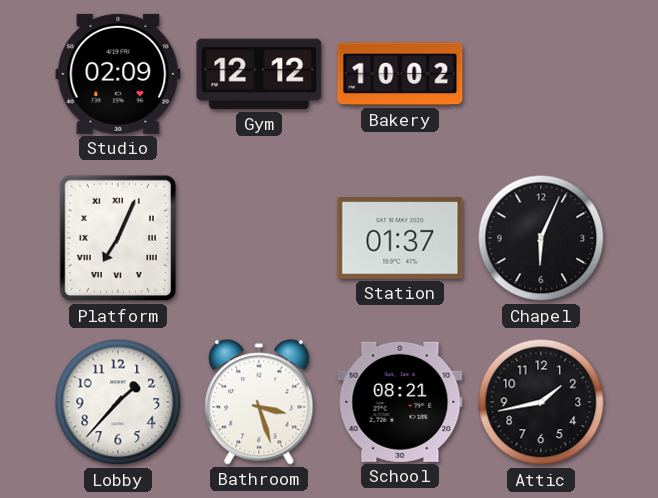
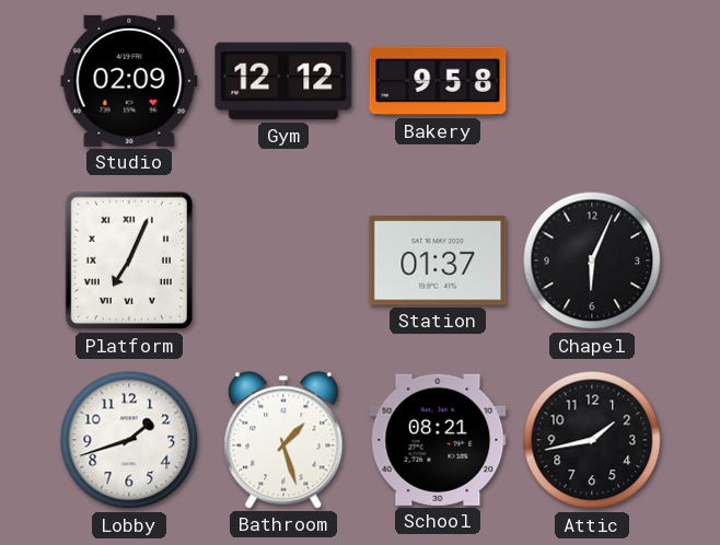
Bakery: 10:02 -> 9:58 (438, 81)
Lobby: 1:37 -> 1:42 (129, 440)
Bathroom: 3:27 -> 1:27 (283, 440)
